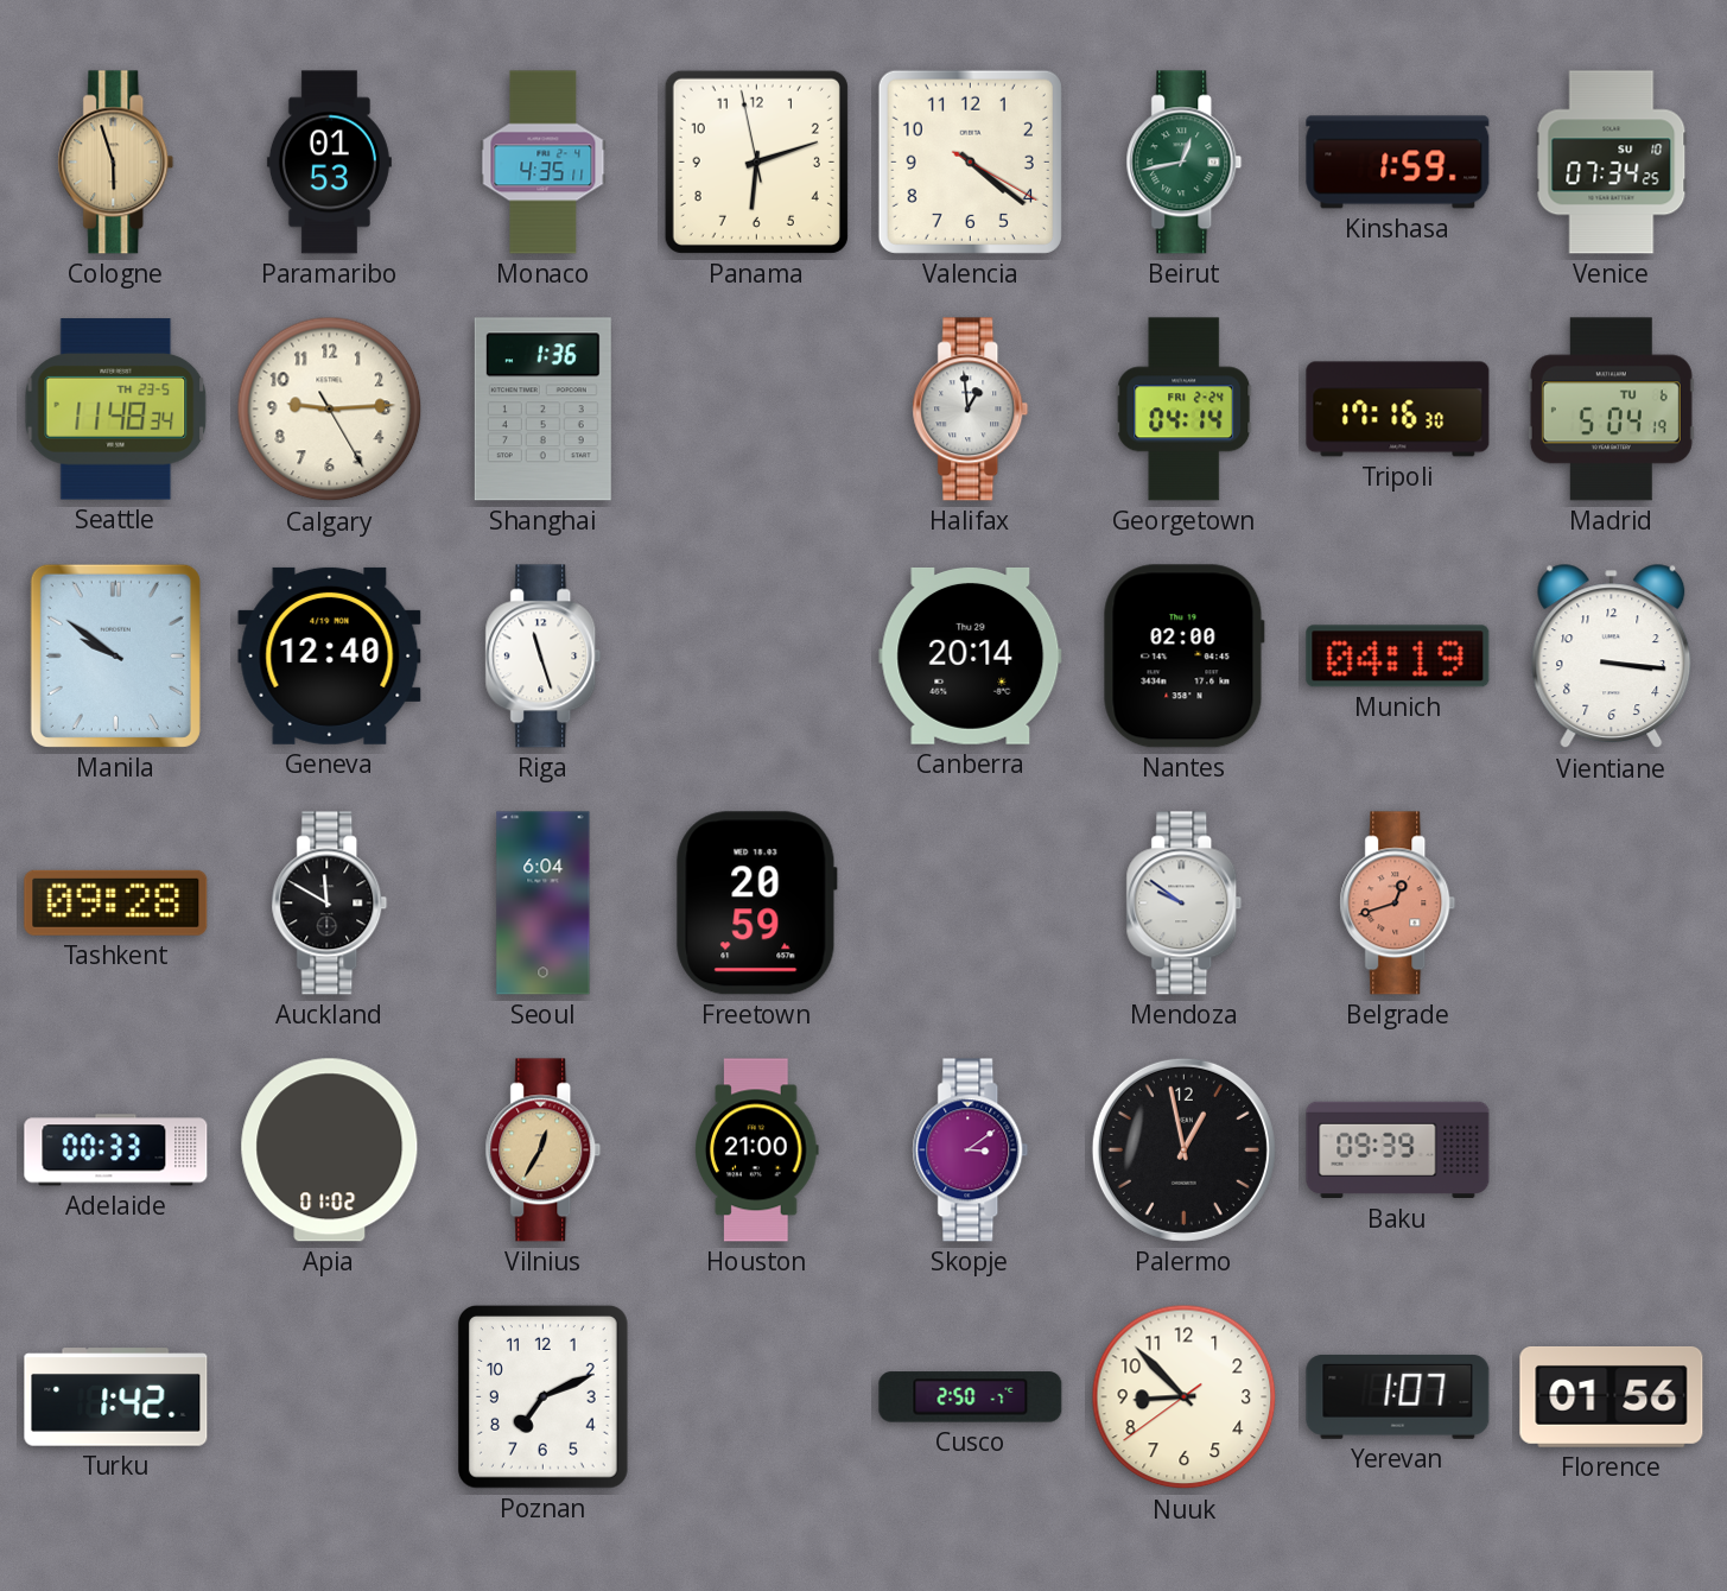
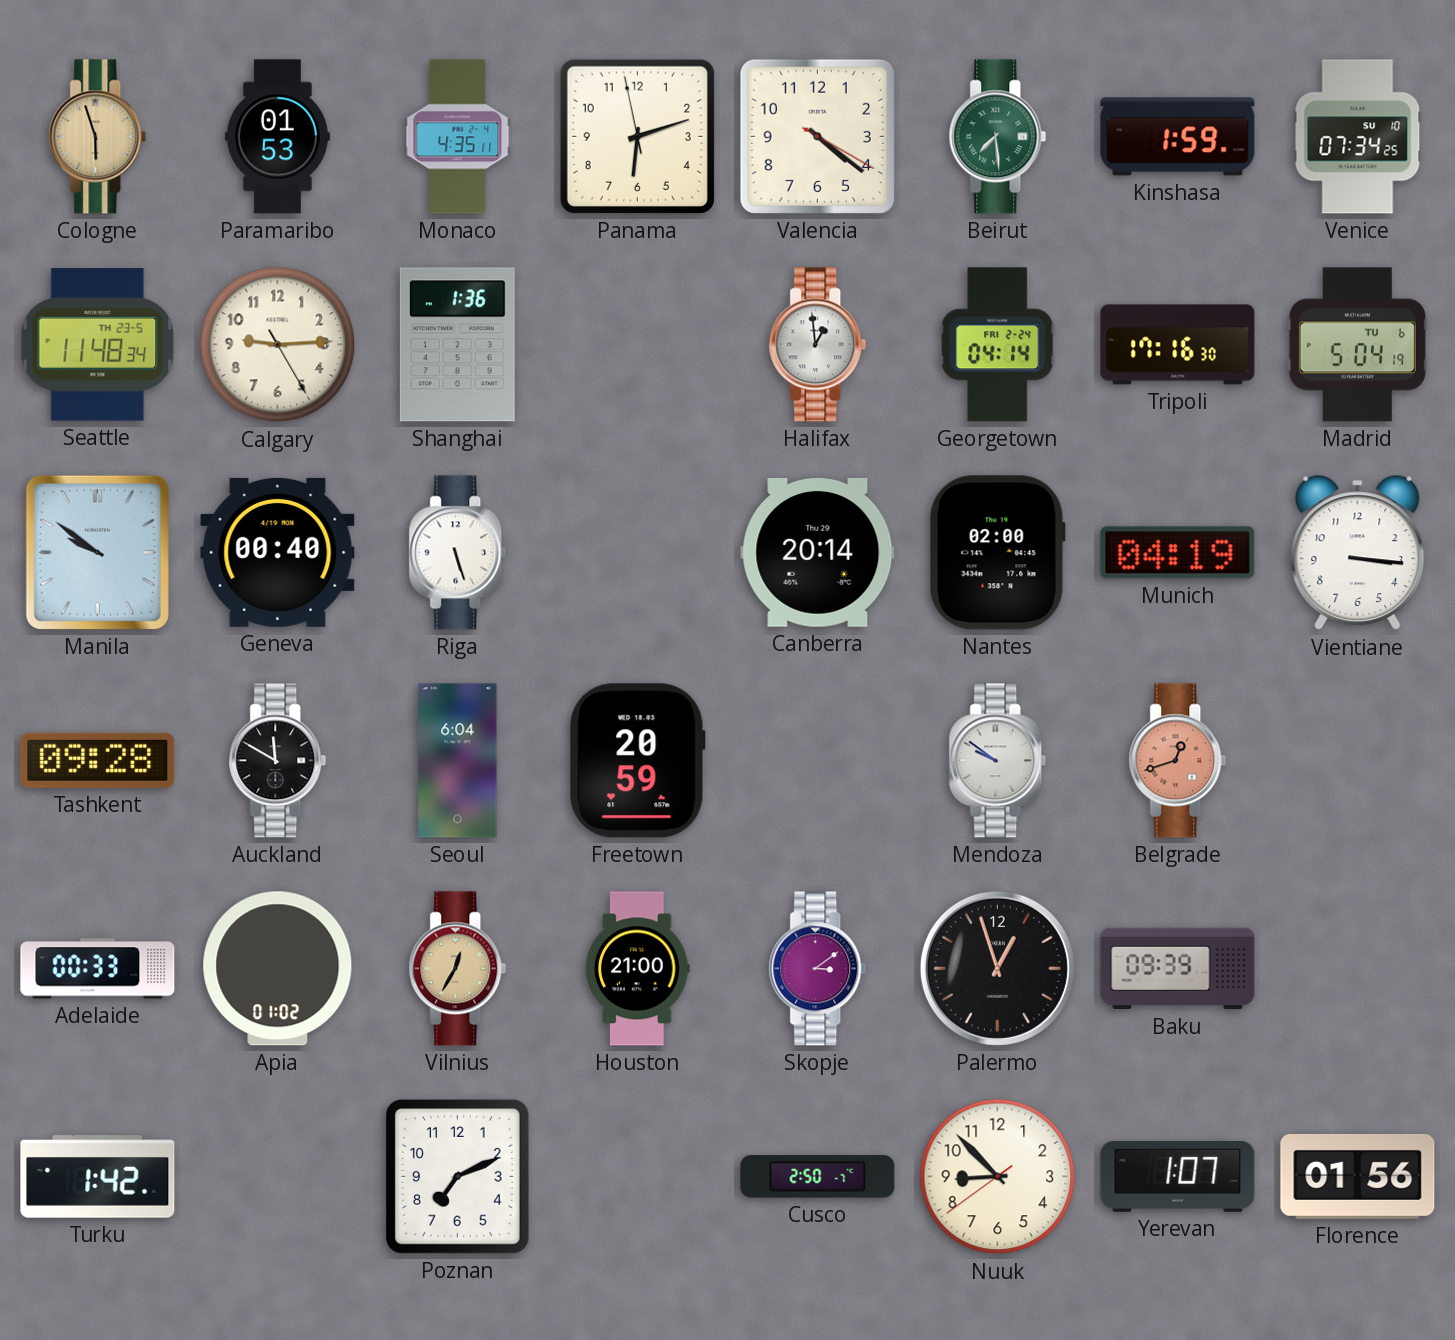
Beirut: 12:43 -> 7:29 (998, 137)
Geneva: 12:40 -> 00:40 (278, 552)
Riga: 11:27 -> 5:27 (458, 553)
Palermo: 12:58 -> 12:57 (997, 968)
